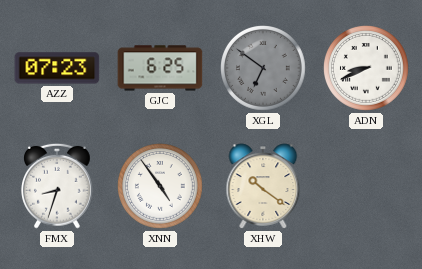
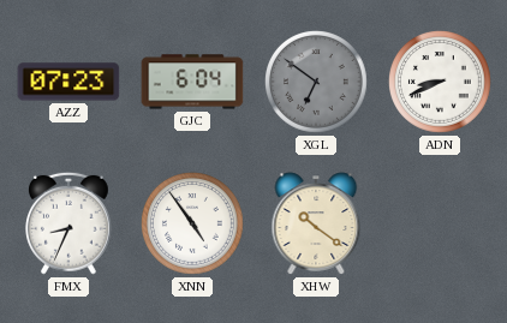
GJC: 6:25 -> 6:04 (192, 82)
FMX: 8:33 -> 8:34 (70, 223)
